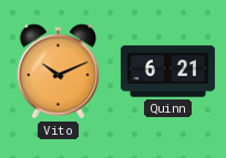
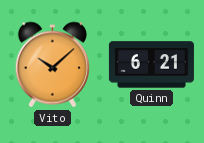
Vito: 10:11 -> 10:08 (52, 65)
